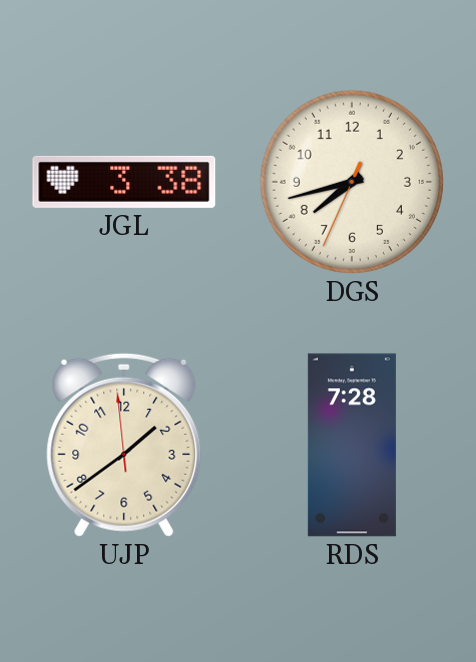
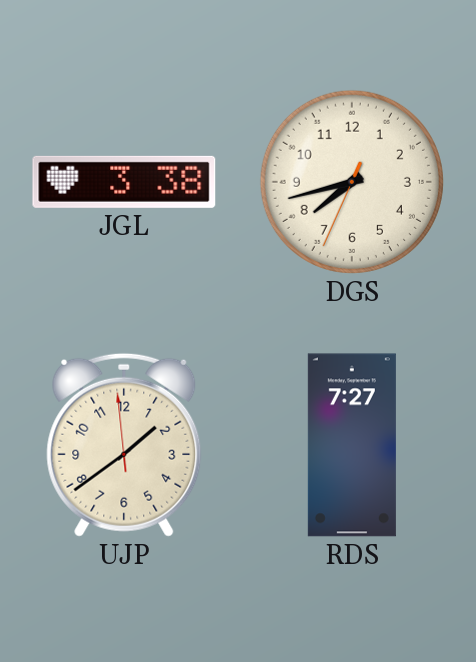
RDS: 7:28 -> 7:27 (352, 445)
